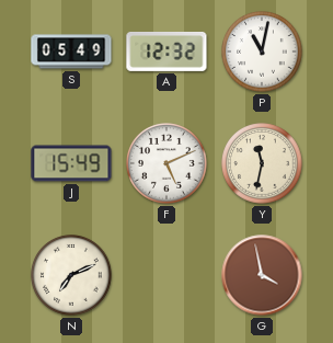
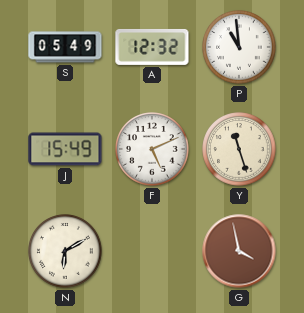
P: 11:02 -> 10:59 (239, 47)
Y: 11:32 -> 11:27 (239, 149)
N: 7:11 -> 6:10 (65, 251)
